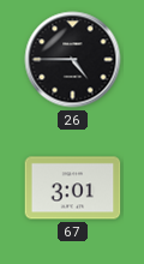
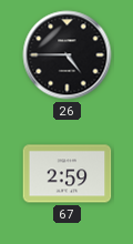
67: 3:01 -> 2:59 (68, 174)
